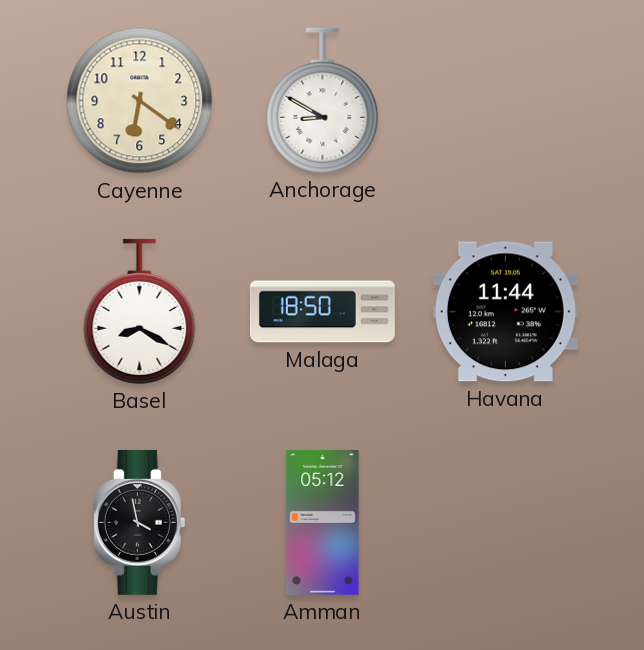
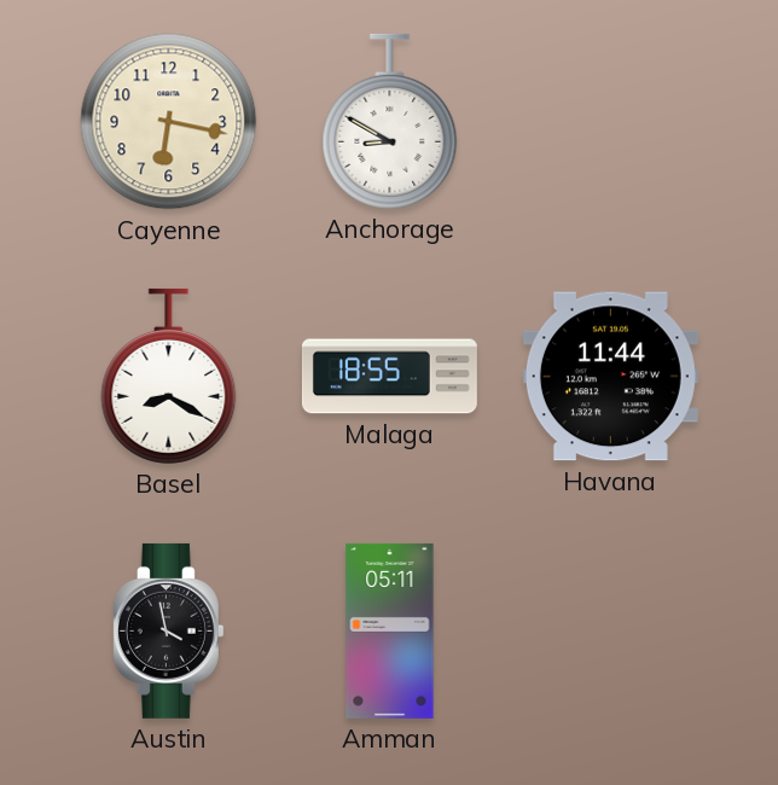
Cayenne: 6:21 -> 6:17 (169, 122)
Malaga: 18:50 -> 18:55 (389, 377)
Amman: 05:12 -> 05:11 (390, 630)
